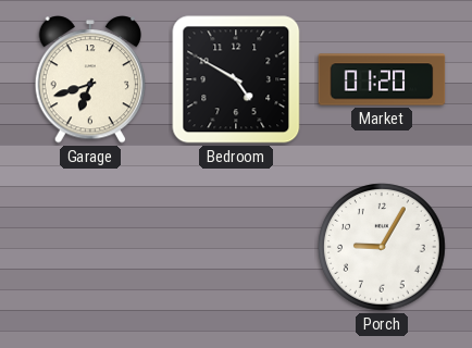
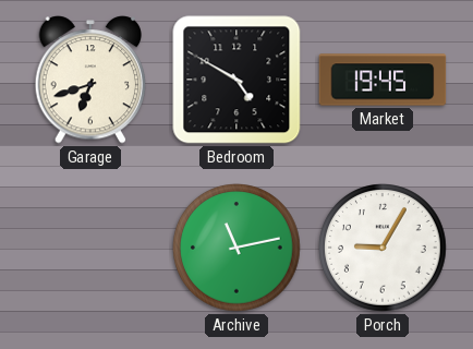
Market: 01:20 -> 19:45 (383, 80)
Archive: none -> 11:13 (237, 248)
